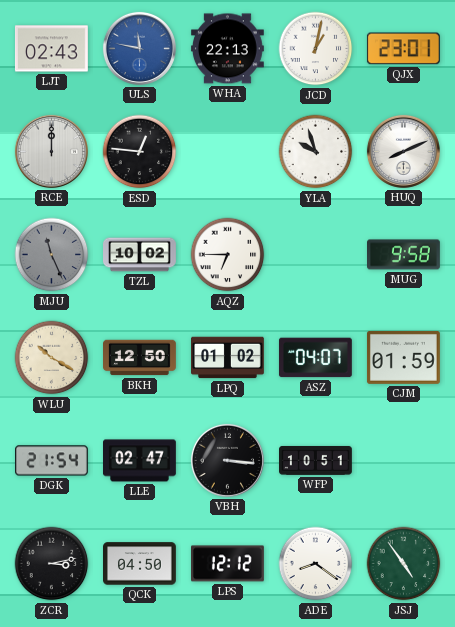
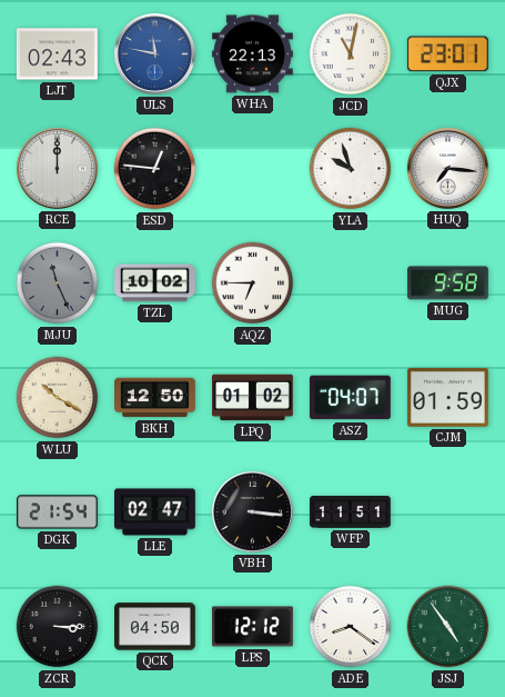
JCD: 1:02 -> 11:02 (351, 54)
HUQ: 8:11 -> 7:16 (447, 168)
WFP: 10:51 -> 11:51 (351, 511)
ZCR: 3:13 -> 3:15 (58, 627)
